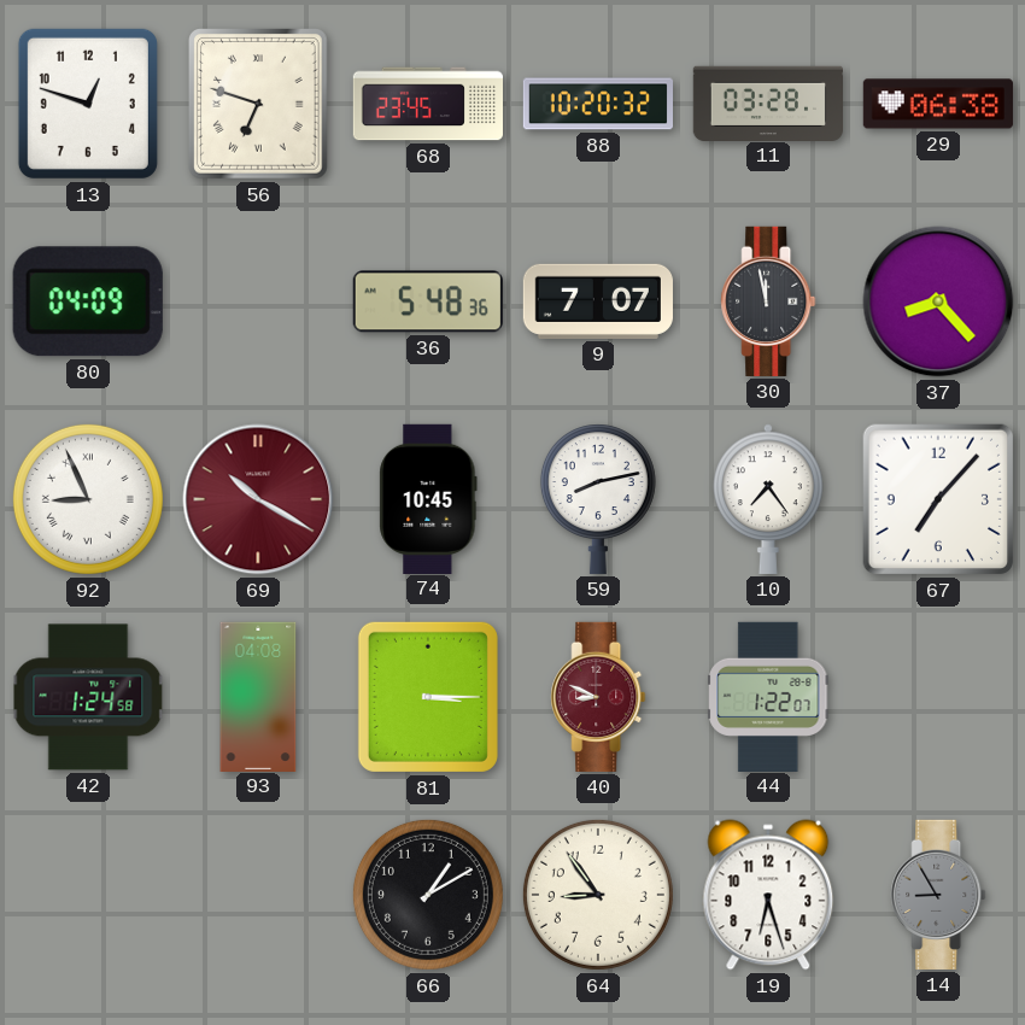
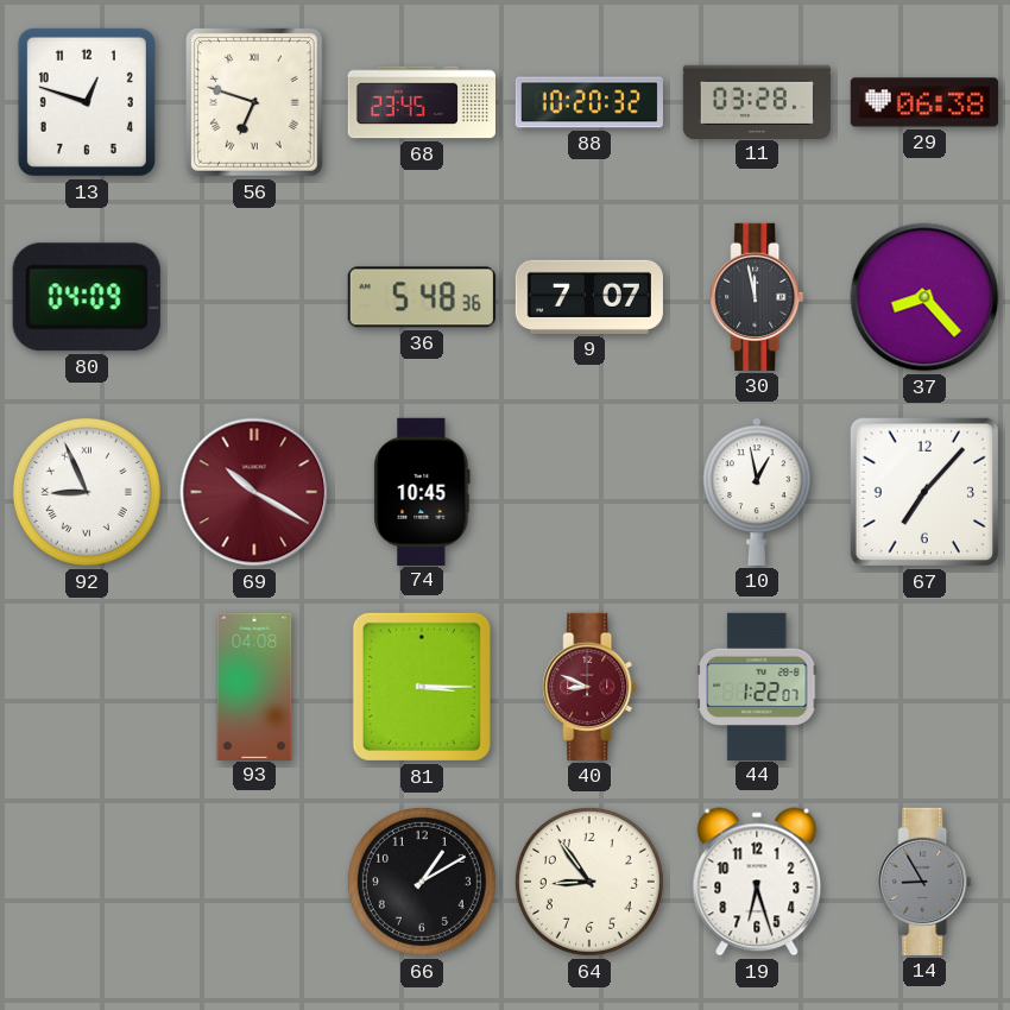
59: 8:13 -> none (598, 499)
10: 7:24 -> 12:58 (758, 492)
42: 1:24 -> none (88, 697)
